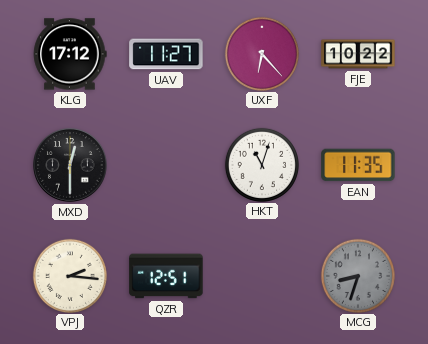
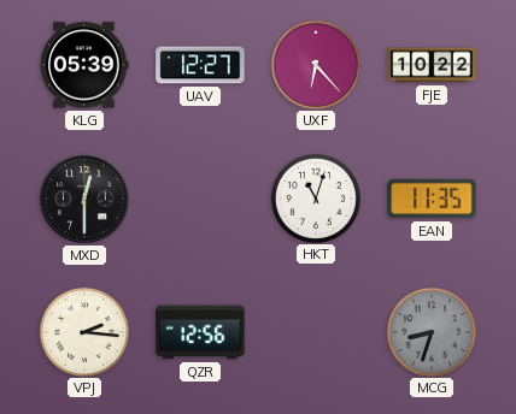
KLG: 17:12 -> 05:39 (84, 65)
UAV: 11:27 -> 12:27 (200, 65)
QZR: 12:51 -> 12:56 (200, 332)
